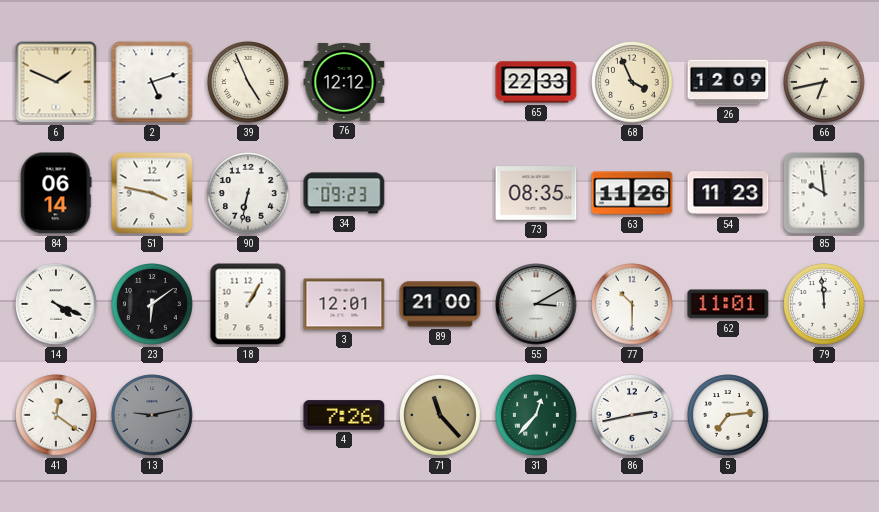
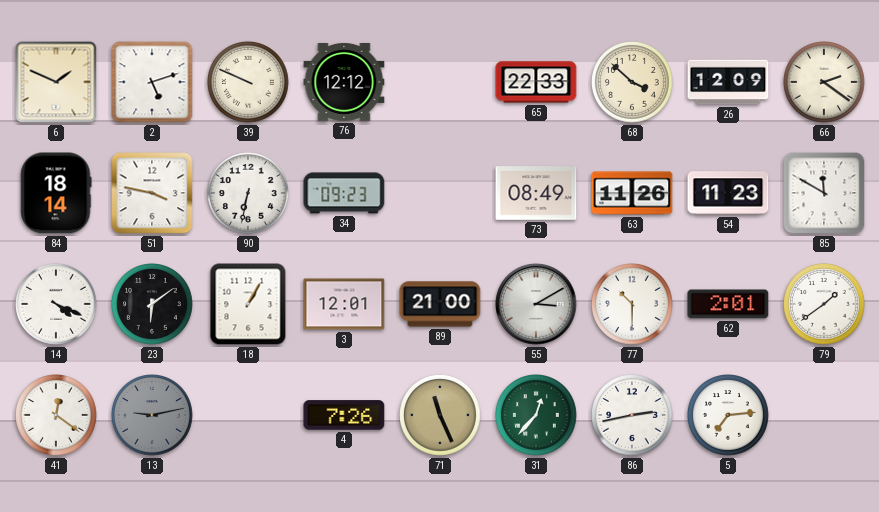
39: 4:56 -> 9:49 (249, 83)
68: 3:56 -> 3:52 (633, 83)
66: 6:43 -> 2:21 (825, 83)
84: 06:14 -> 18:14 (56, 193)
73: 08:35 -> 08:49 (536, 193)
85: 9:59 -> 11:50 (824, 193)
62: 11:01 -> 2:01 (728, 304)
79: 11:59 -> 1:39 (825, 305)
71: 11:23 -> 11:26 (441, 416)
